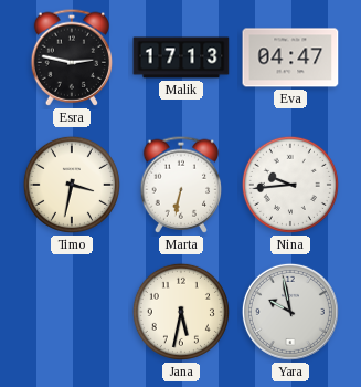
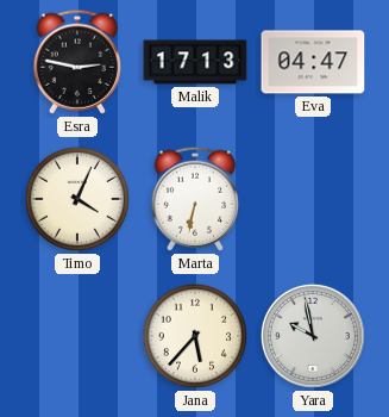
Timo: 3:32 -> 4:04 (77, 199)
Nina: 9:44 -> none (290, 185)
Jana: 5:32 -> 5:37 (195, 336)
